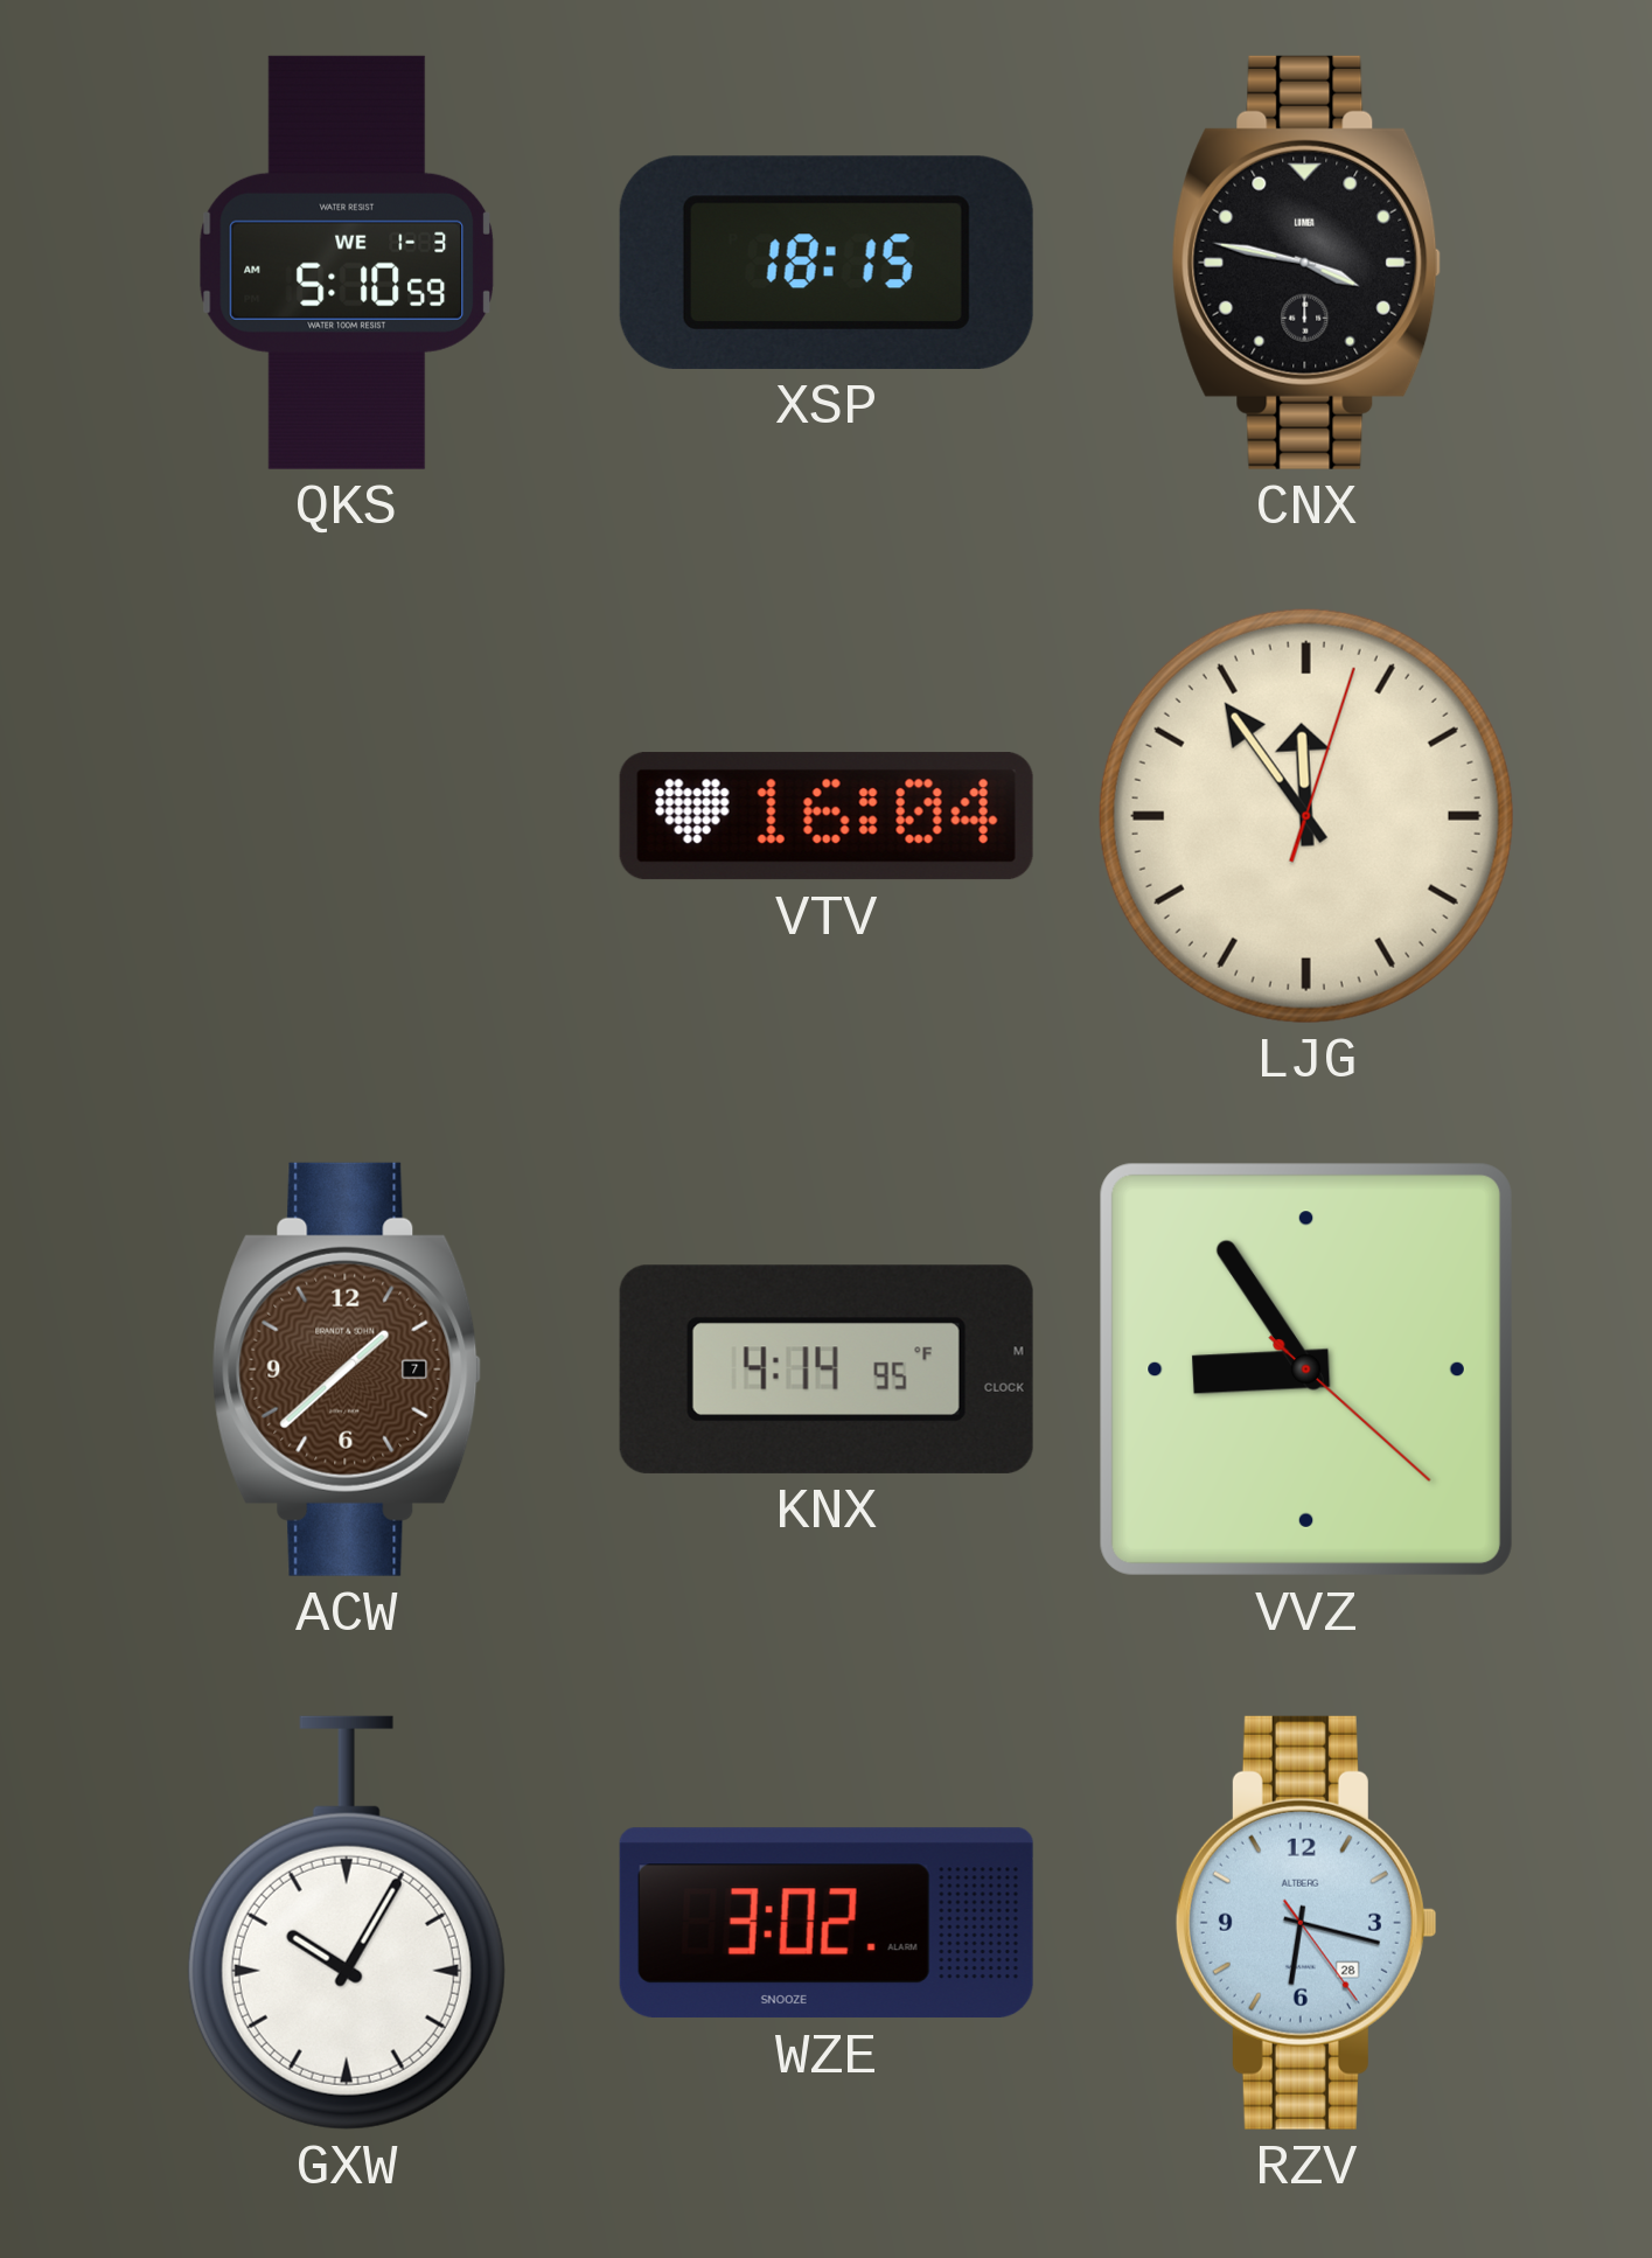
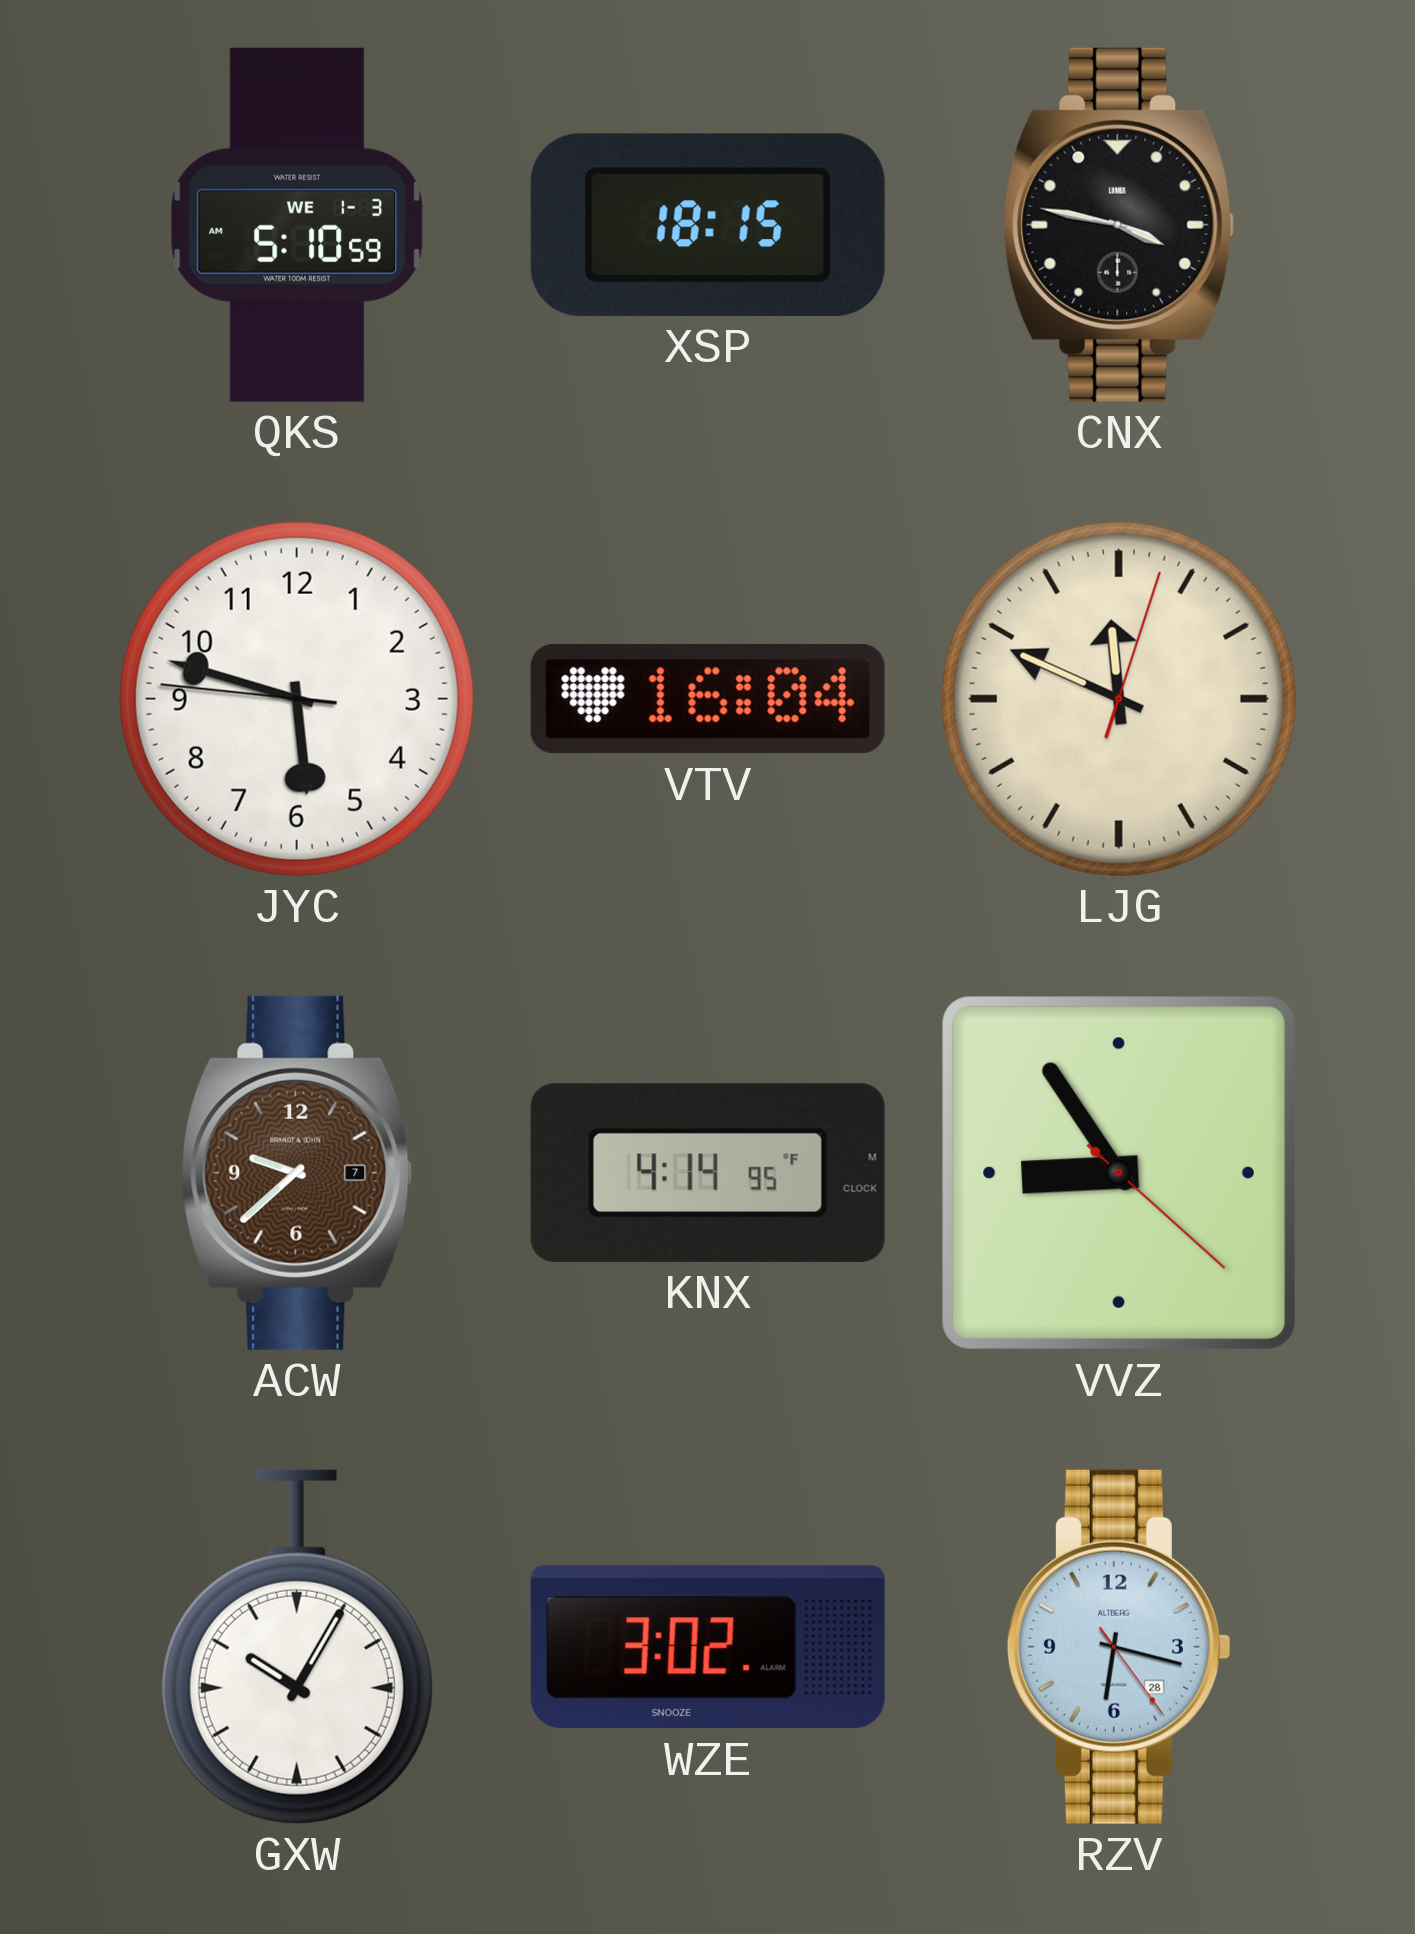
JYC: none -> 5:47 (297, 699)
LJG: 11:54 -> 11:49 (1119, 699)
ACW: 1:38 -> 9:38 (297, 1173)
